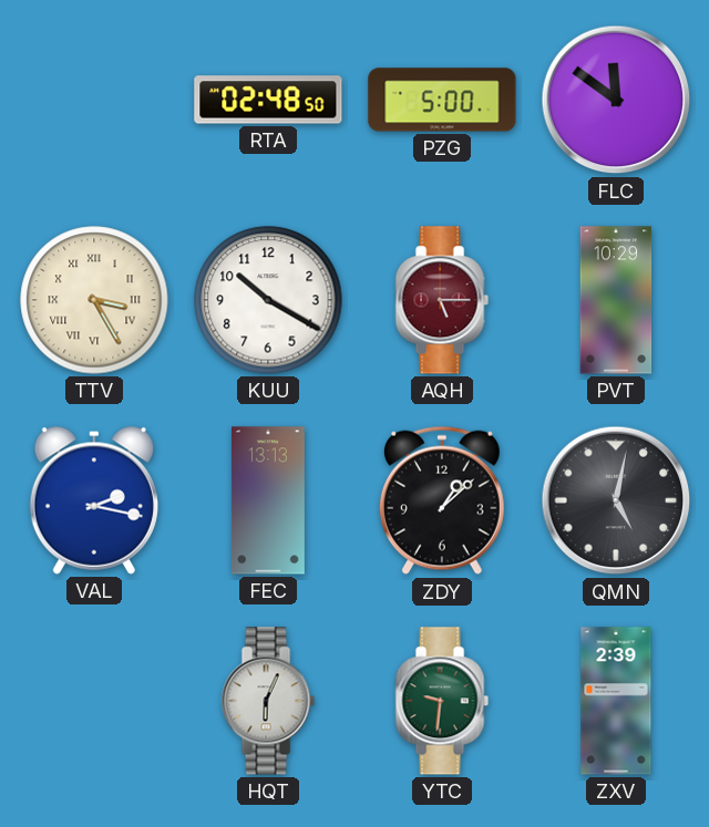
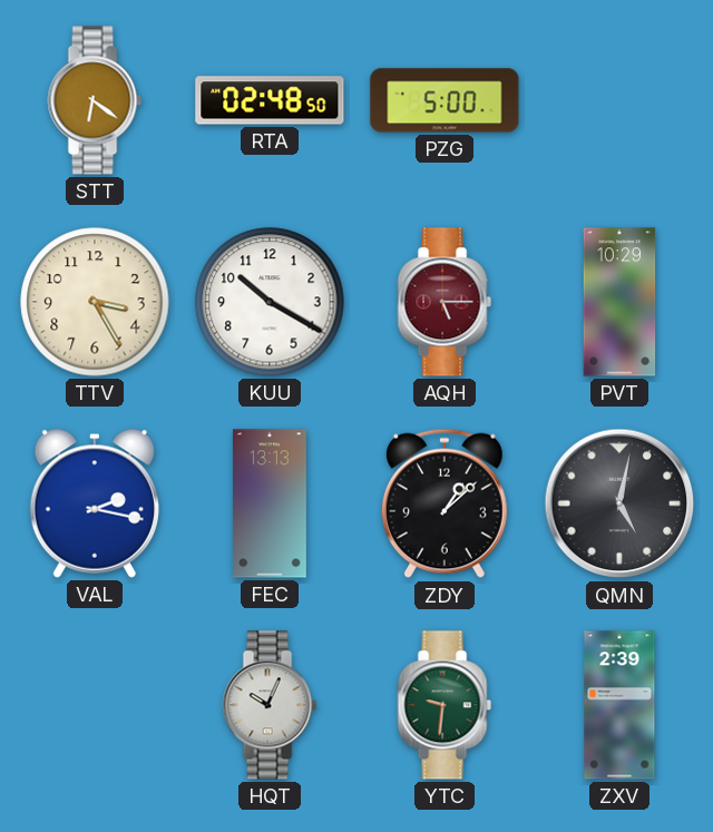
STT: none -> 6:21 (95, 100)
FLC: 11:51 -> none (616, 100)
TTV numerals: Roman -> Arabic (95, 302)
HQT: 6:04 -> 10:04 (270, 705)
